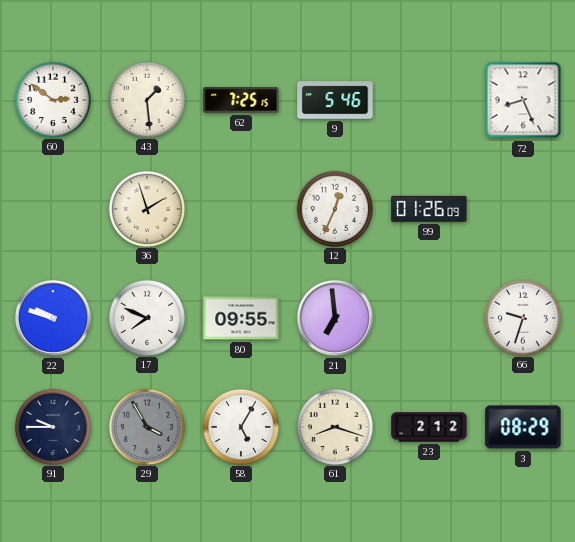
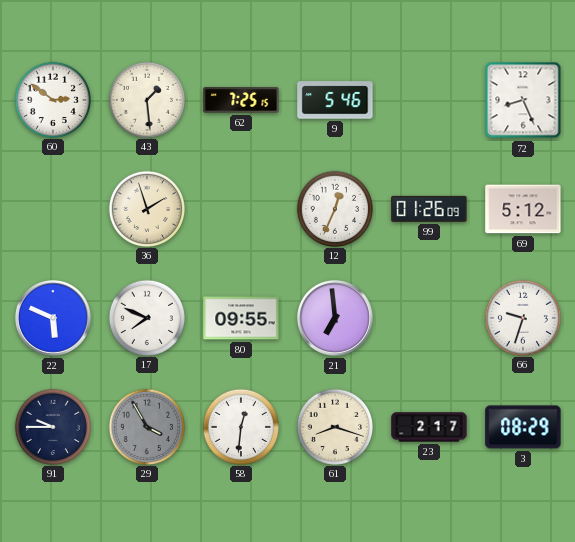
69: none -> 5:12 (523, 209)
22: 9:48 -> 5:49 (54, 319)
58: 5:05 -> 12:31 (240, 426)
23: 2:12 -> 2:17 (429, 427)
